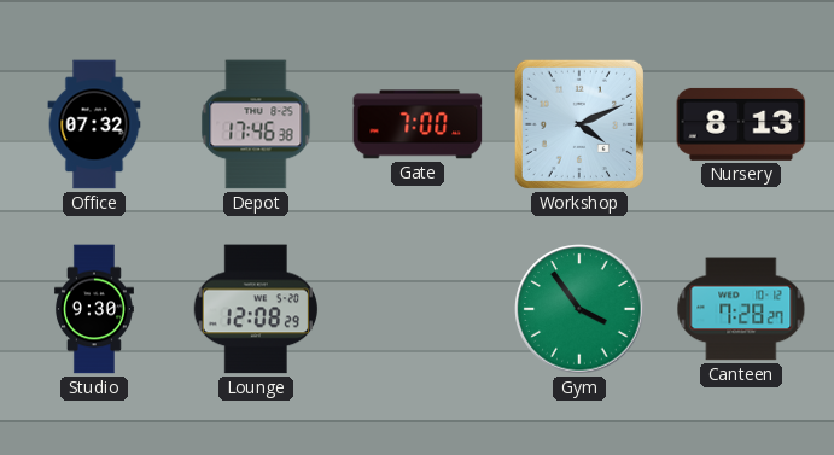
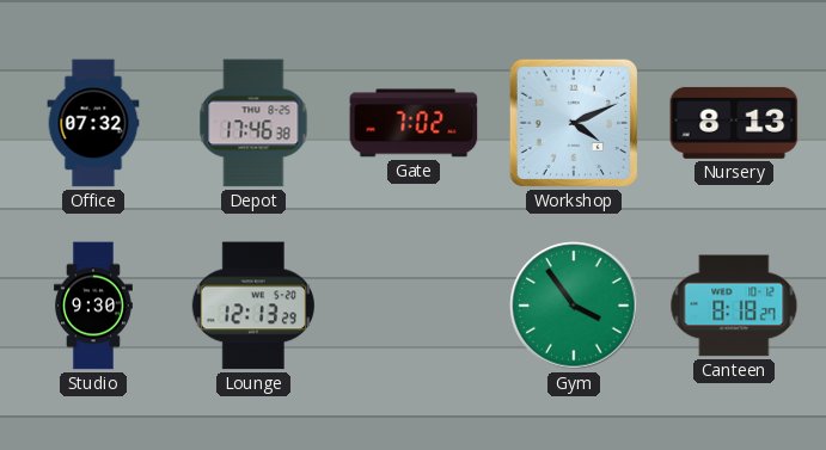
Gate: 7:00 -> 7:02 (414, 123)
Lounge: 12:08 -> 12:13 (252, 306)
Canteen: 7:28 -> 8:18 (734, 306)
